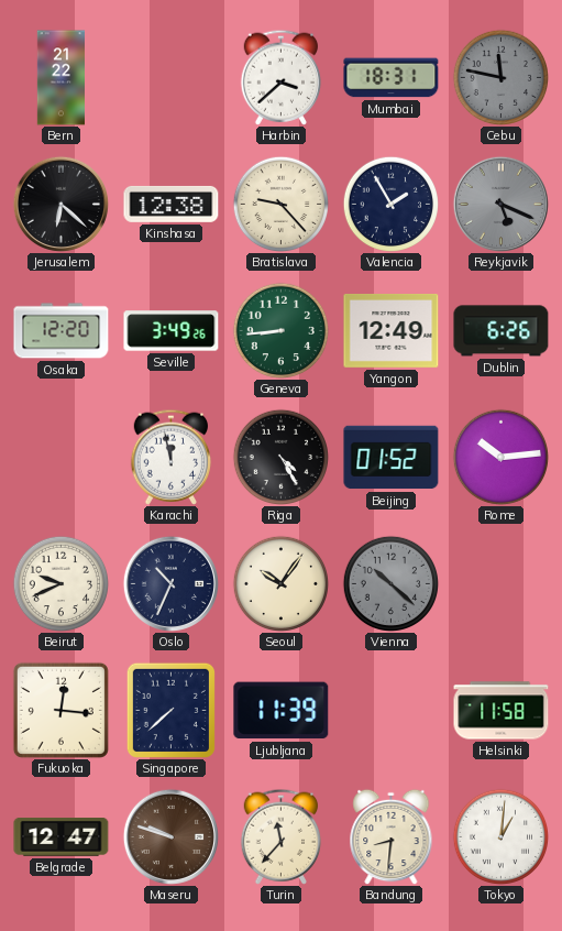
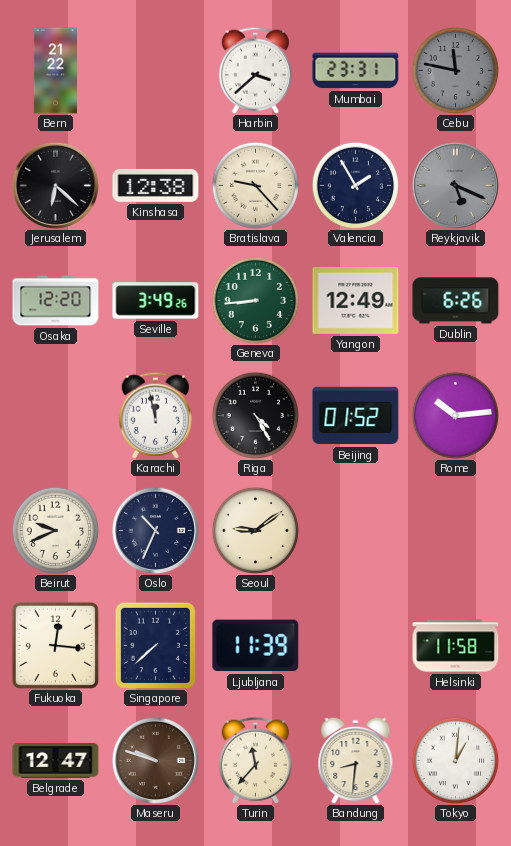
Mumbai: 18:31 -> 23:31 (356, 71)
Seoul: 10:06 -> 9:09 (255, 530)
Vienna: 10:22 -> none (390, 583)
